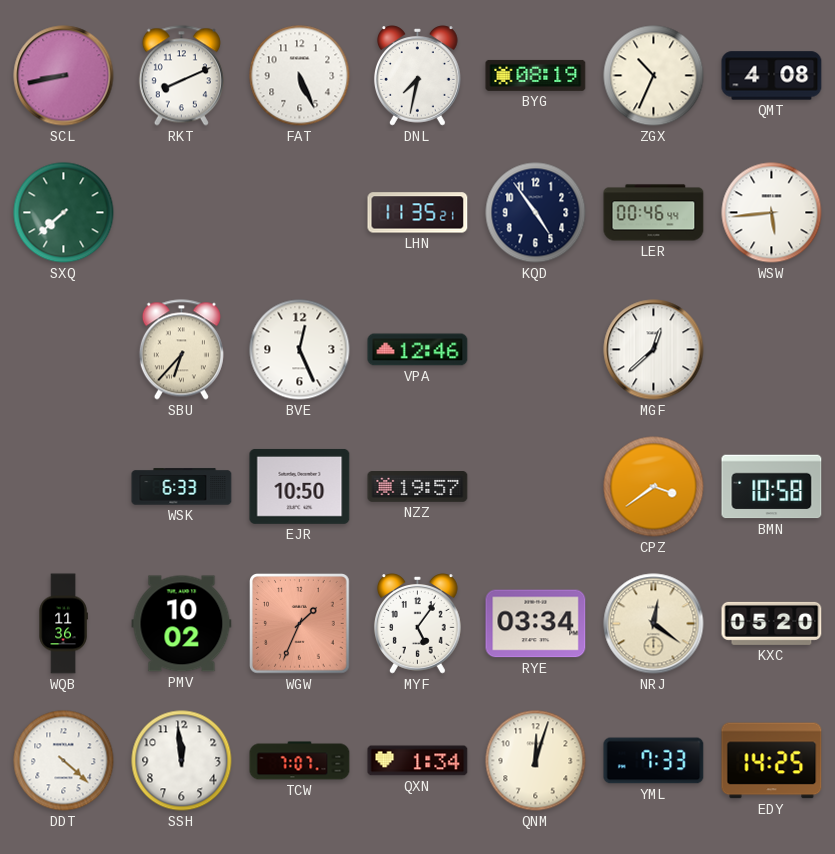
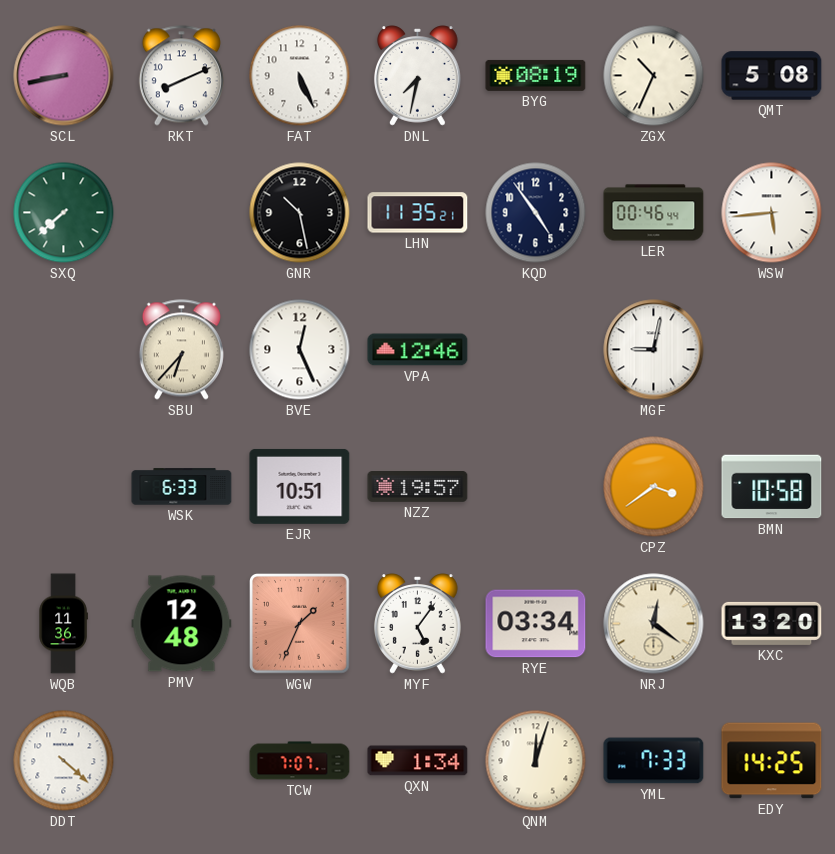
QMT: 4:08 -> 5:08 (772, 76)
GNR: none -> 10:28 (300, 213)
MGF: 12:38 -> 9:02 (654, 350)
EJR: 10:50 -> 10:51 (300, 486)
PMV: 10:02 -> 12:48 (182, 624)
KXC: 05:20 -> 13:20 (772, 623)
SSH: 11:59 -> none (182, 761)
